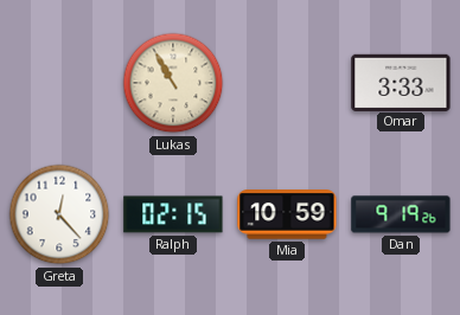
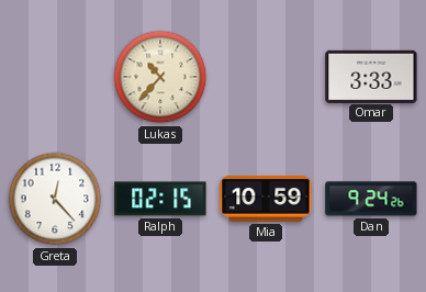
Lukas: 10:55 -> 10:37 (160, 77)
Dan: 9:19 -> 9:24 (371, 199)
